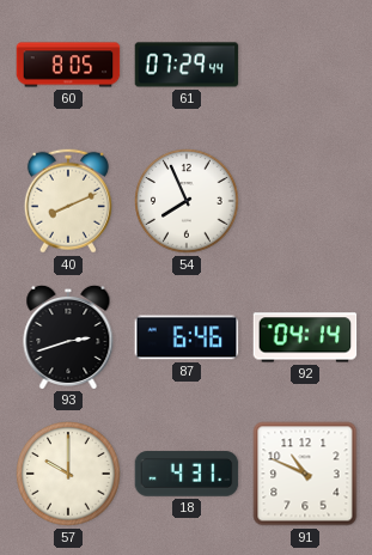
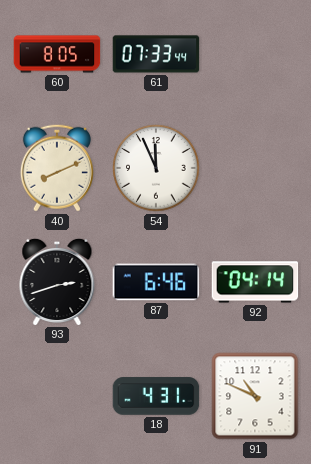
61: 07:29 -> 07:33 (156, 54)
54: 7:56 -> 11:56 (156, 168)
57: 10:00 -> none (68, 474)
